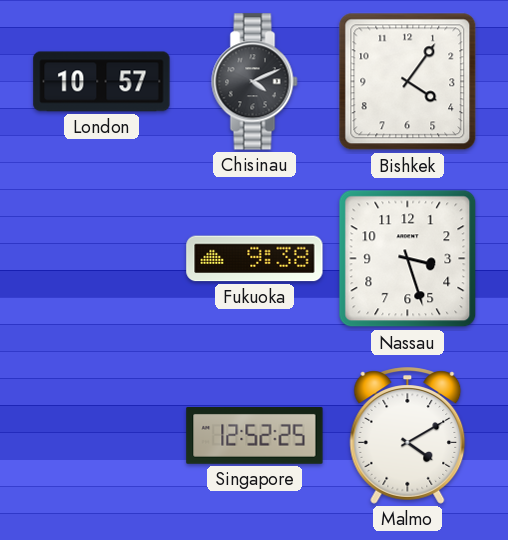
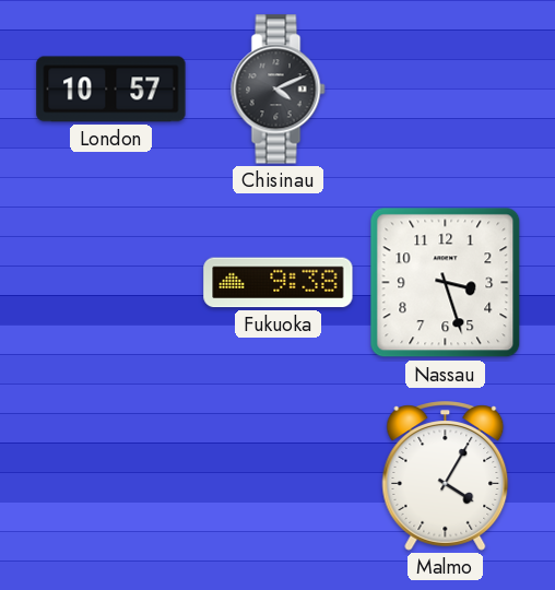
Bishkek: 4:06 -> none (408, 82)
Singapore: 12:52 -> none (255, 436)
Malmo: 4:10 -> 4:05 (446, 476)
